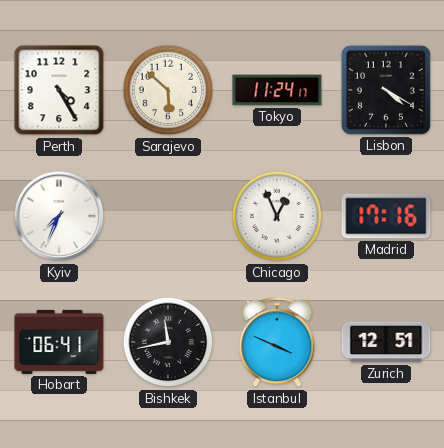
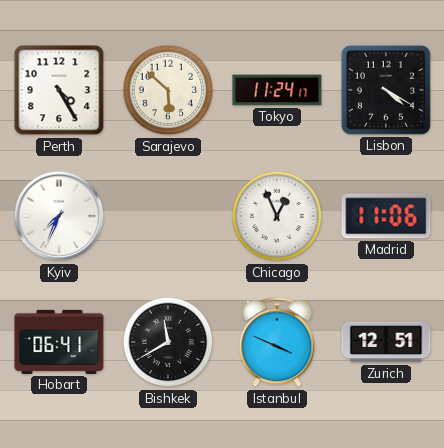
Madrid: 17:16 -> 11:06 (386, 216)
Bishkek: 11:43 -> 11:40 (168, 342)
